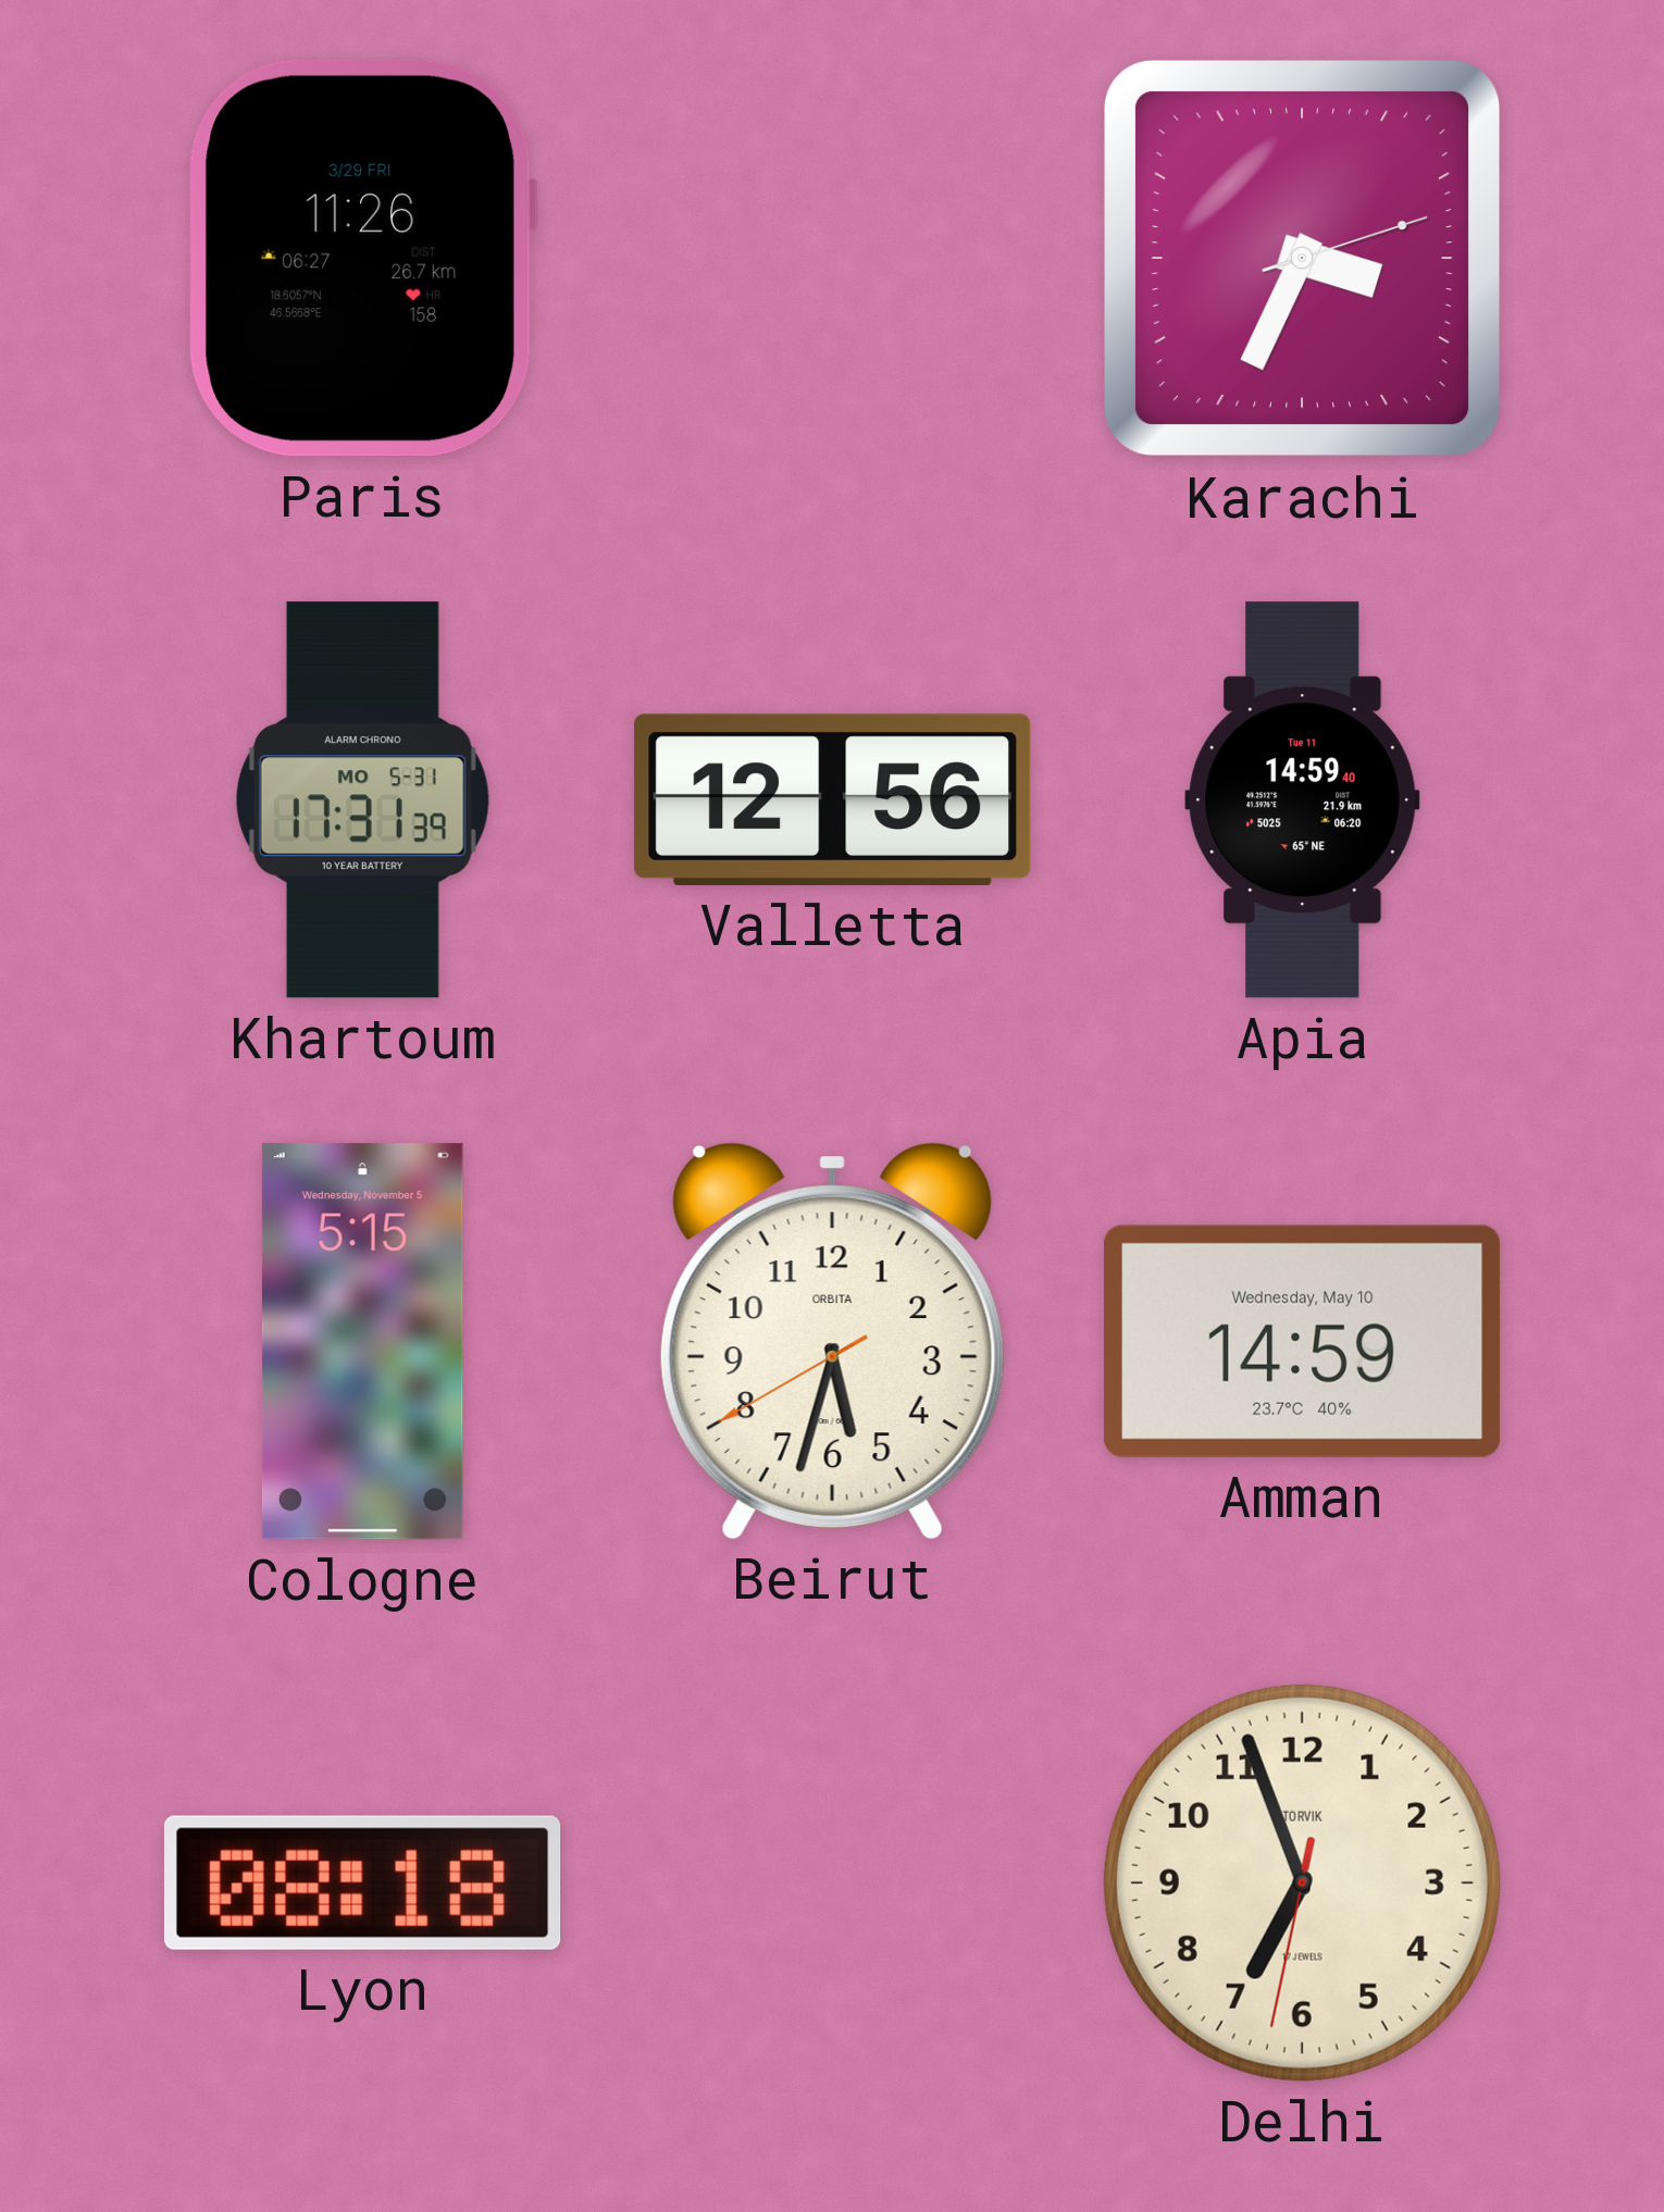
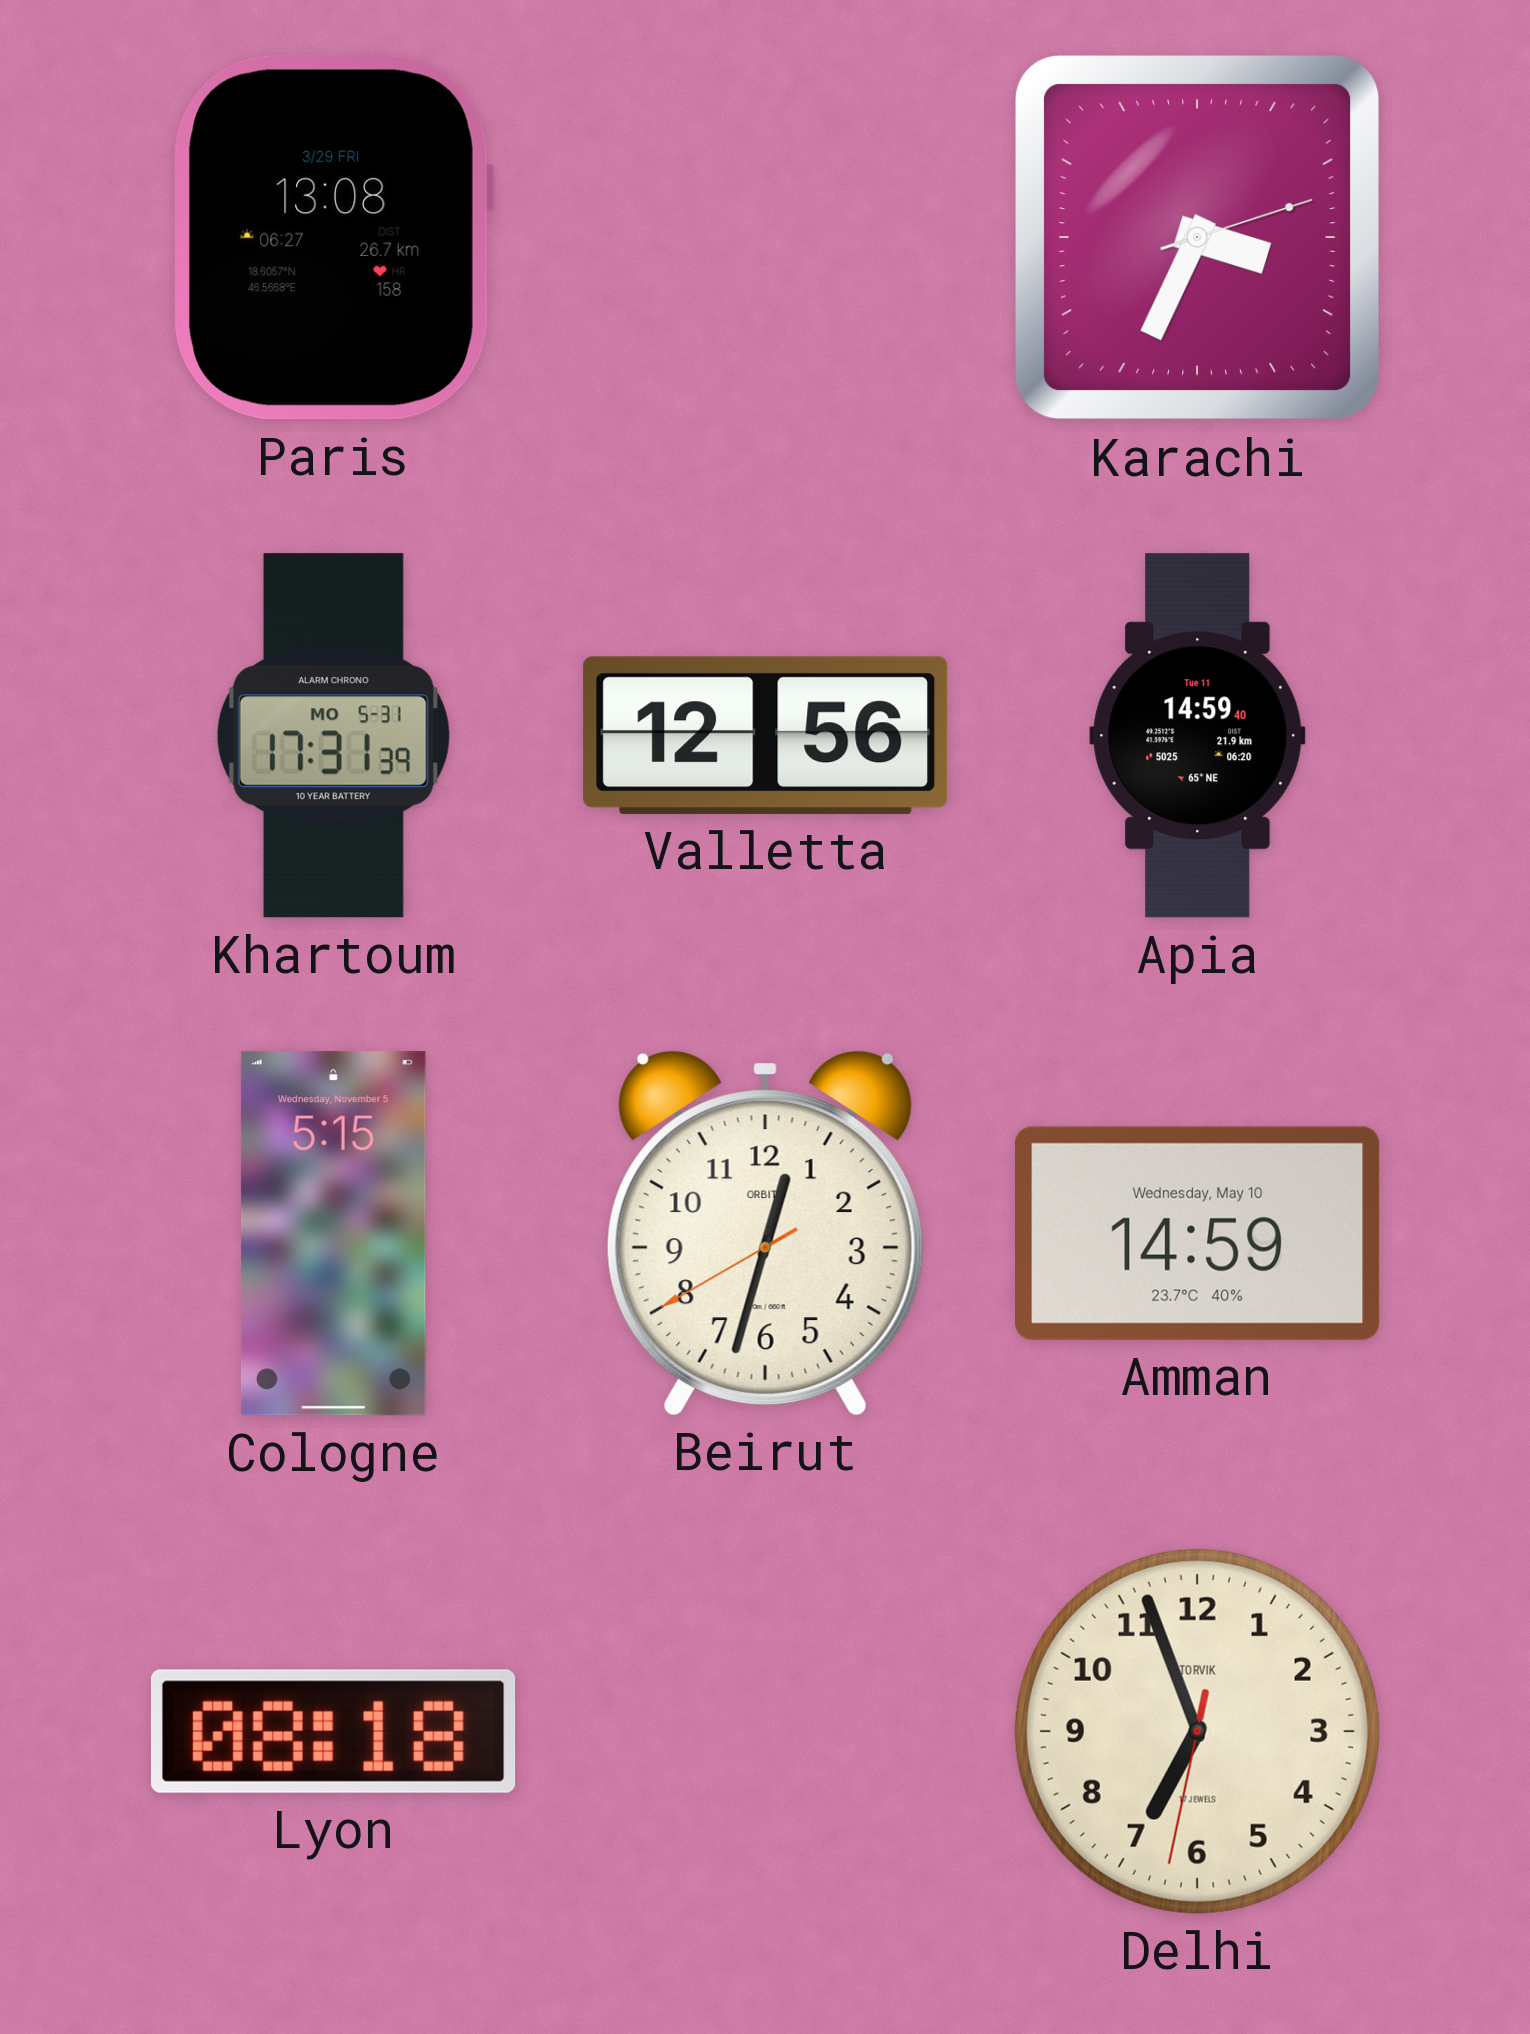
Paris: 11:26 -> 13:08 (332, 237)
Beirut: 5:32 -> 12:32 (765, 1233)
